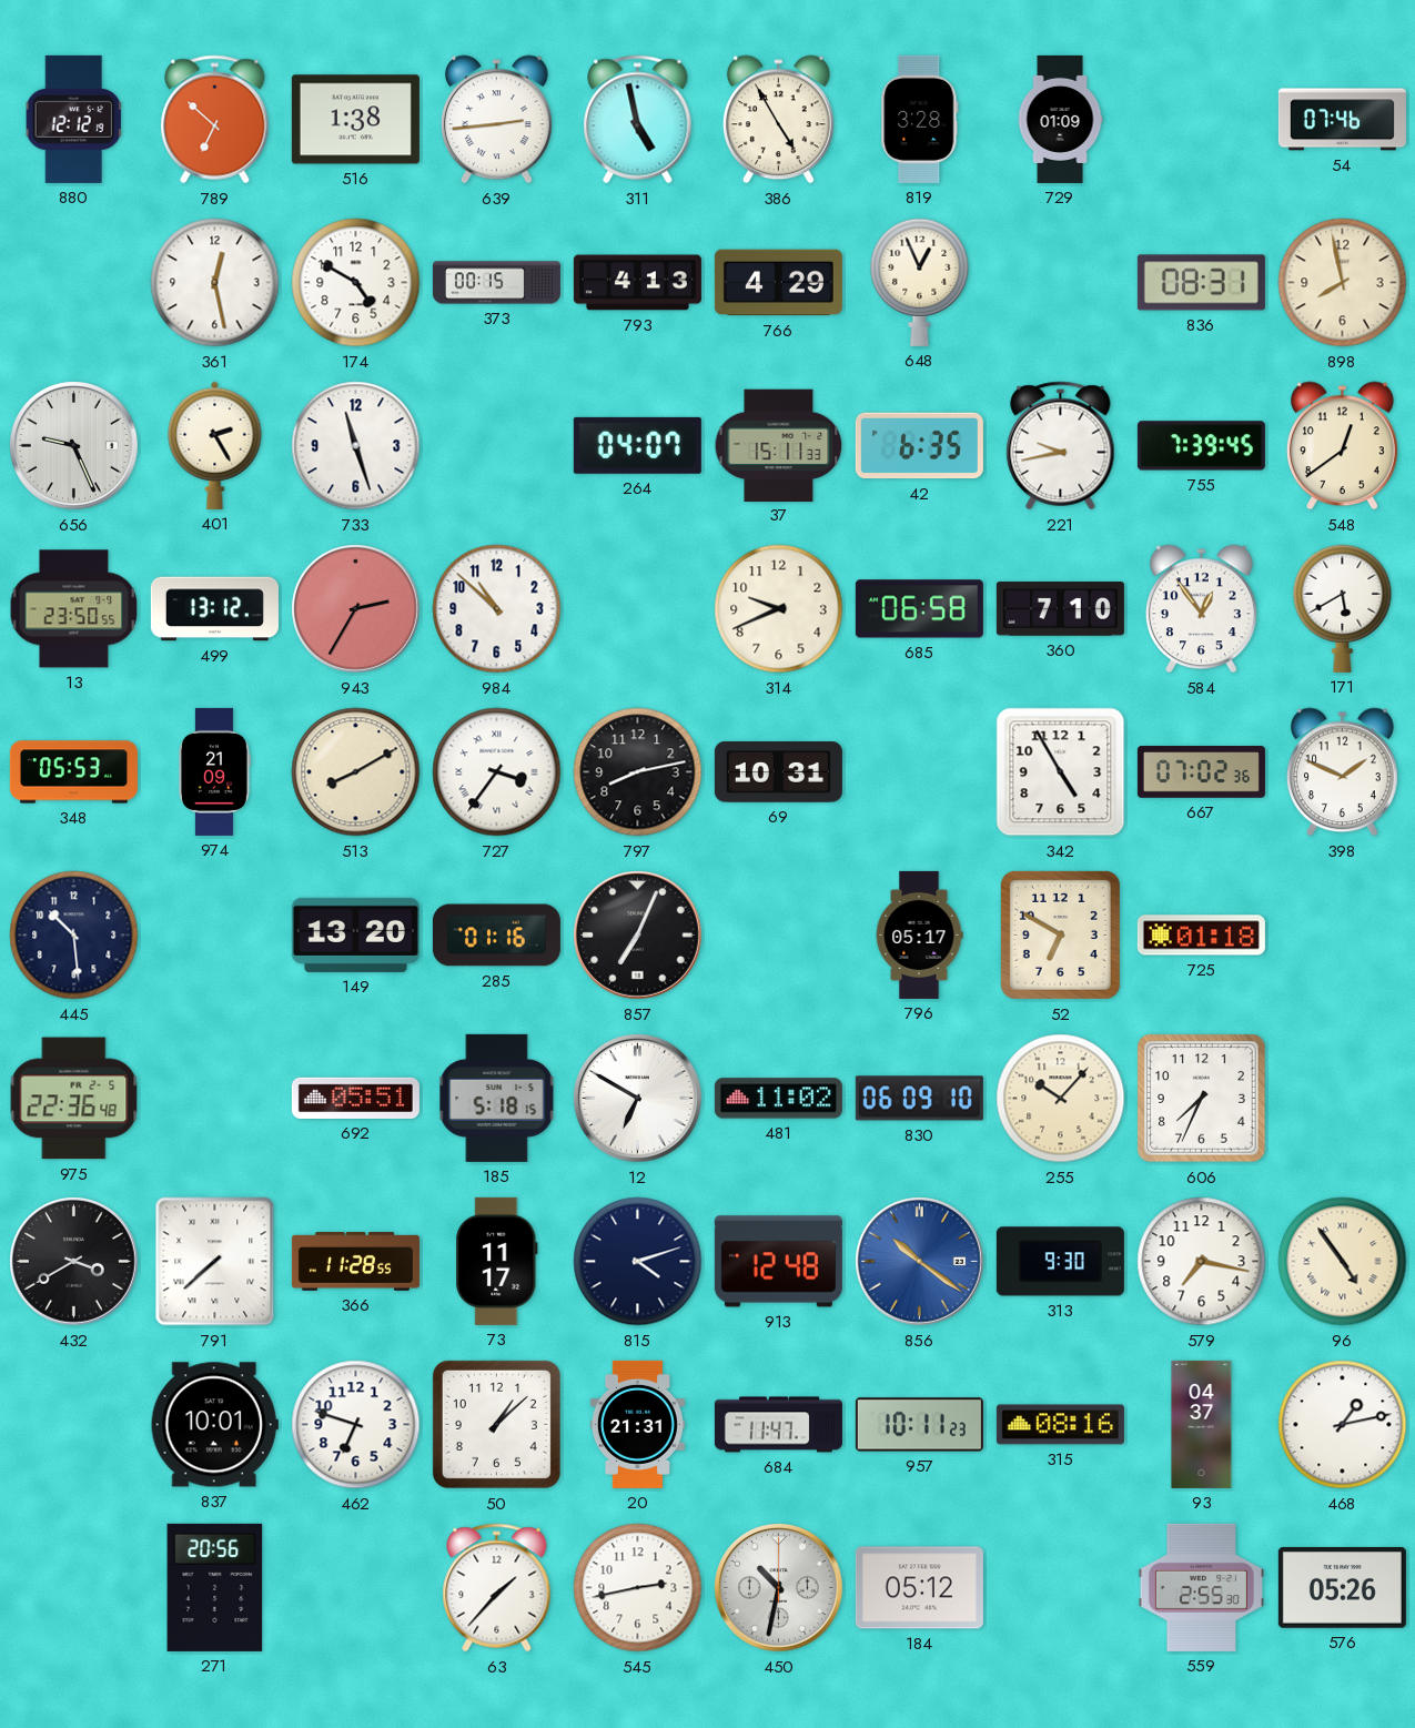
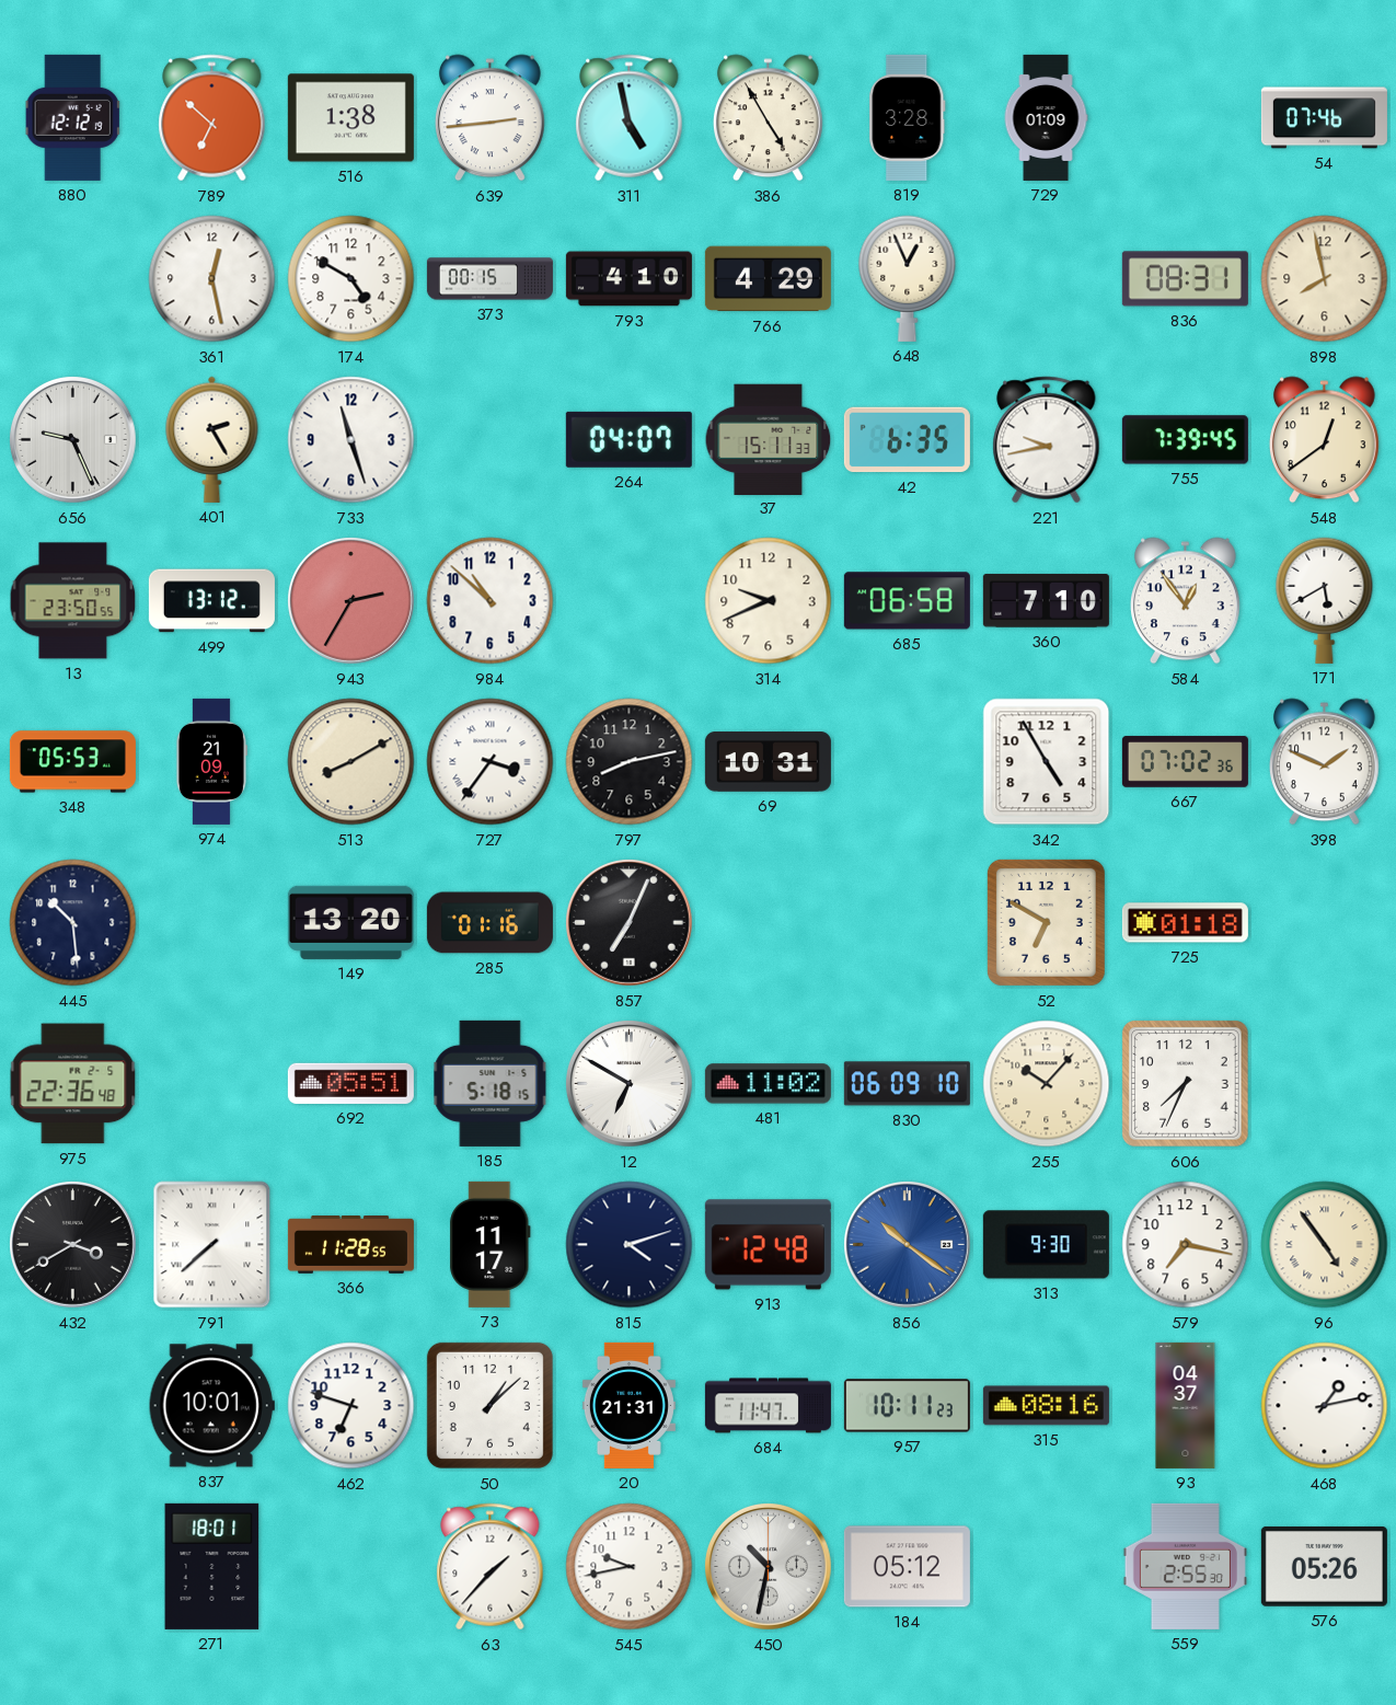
793: 4:13 -> 4:10 (628, 279)
796: 05:17 -> none (919, 934)
271: 20:56 -> 18:01 (212, 1566)
545: 2:43 -> 9:43 (630, 1567)
